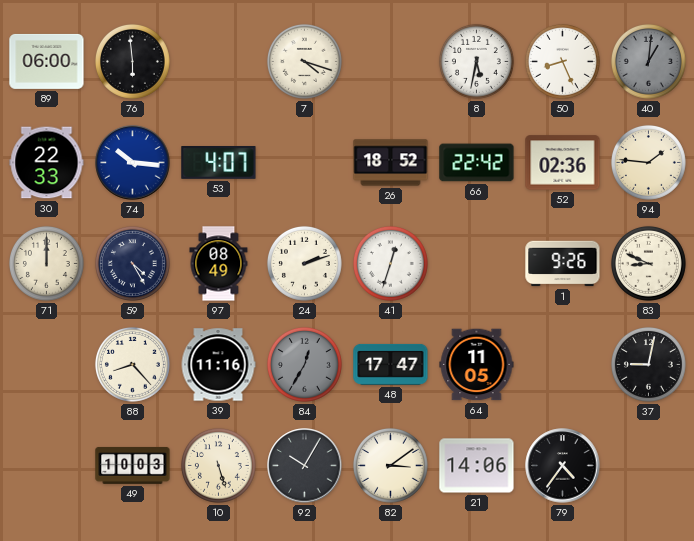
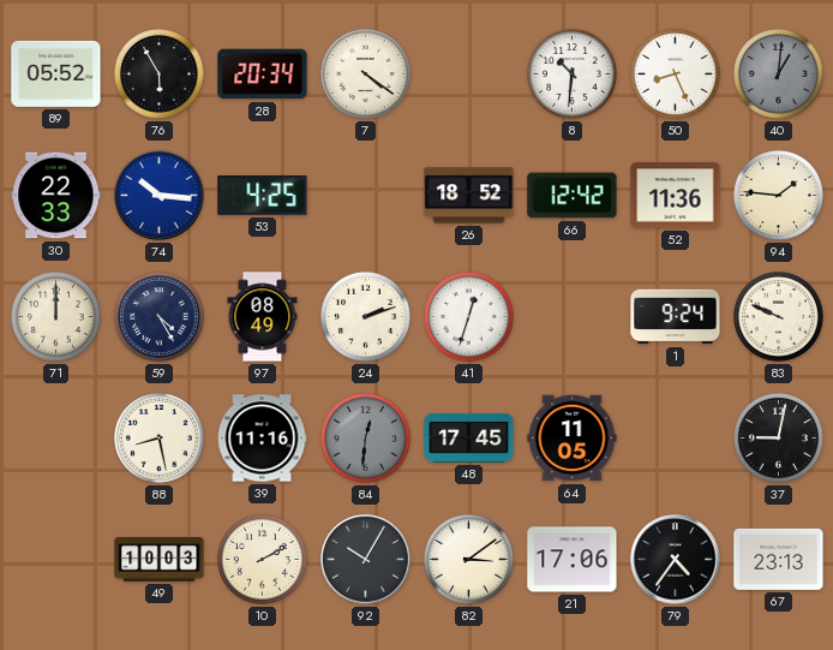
89: 06:00 -> 05:52 (56, 73)
76: 5:59 -> 5:55 (158, 73)
28: none -> 20:34 (263, 74)
7: 4:18 -> 4:21 (365, 73)
8: 5:32 -> 10:31 (571, 73)
53: 4:07 -> 4:25 (263, 196)
66: 22:42 -> 12:42 (573, 196)
52: 02:36 -> 11:36 (676, 196)
1: 9:26 -> 9:24 (676, 317)
83: 8:49 -> 9:49 (778, 316)
88: 8:23 -> 8:28 (158, 437)
84: 12:35 -> 12:31 (365, 437)
48: 17:47 -> 17:45 (469, 437)
10: 5:27 -> 2:10 (262, 559)
21: 14:06 -> 17:06 (573, 560)
67: none -> 23:13 (779, 559)
